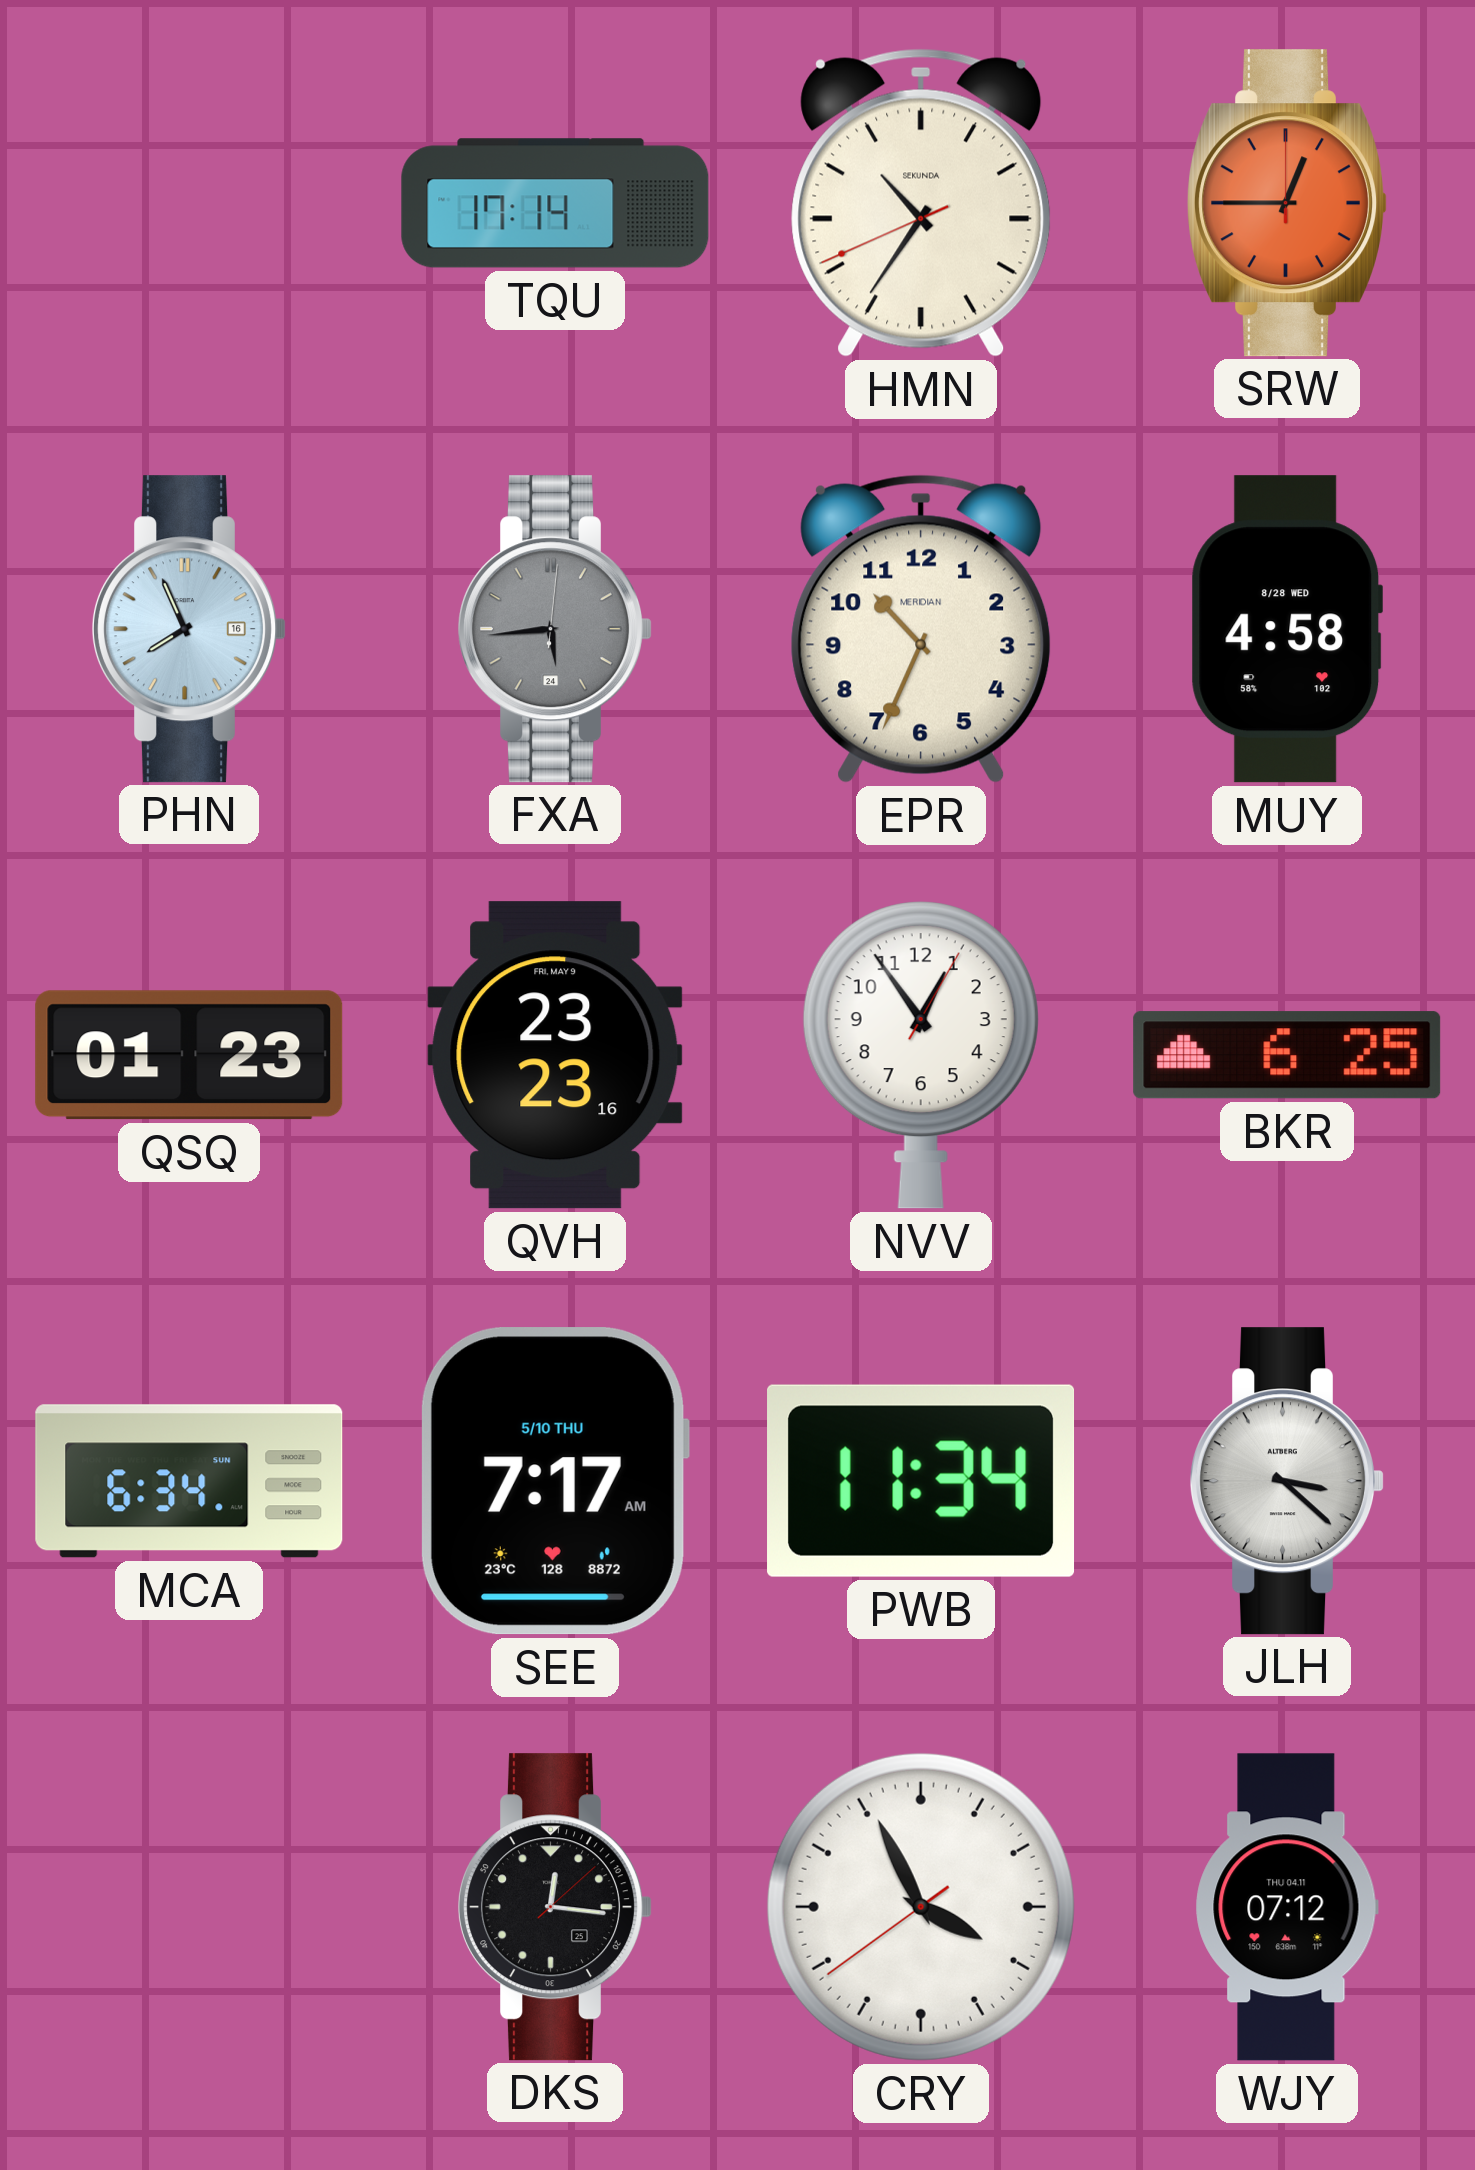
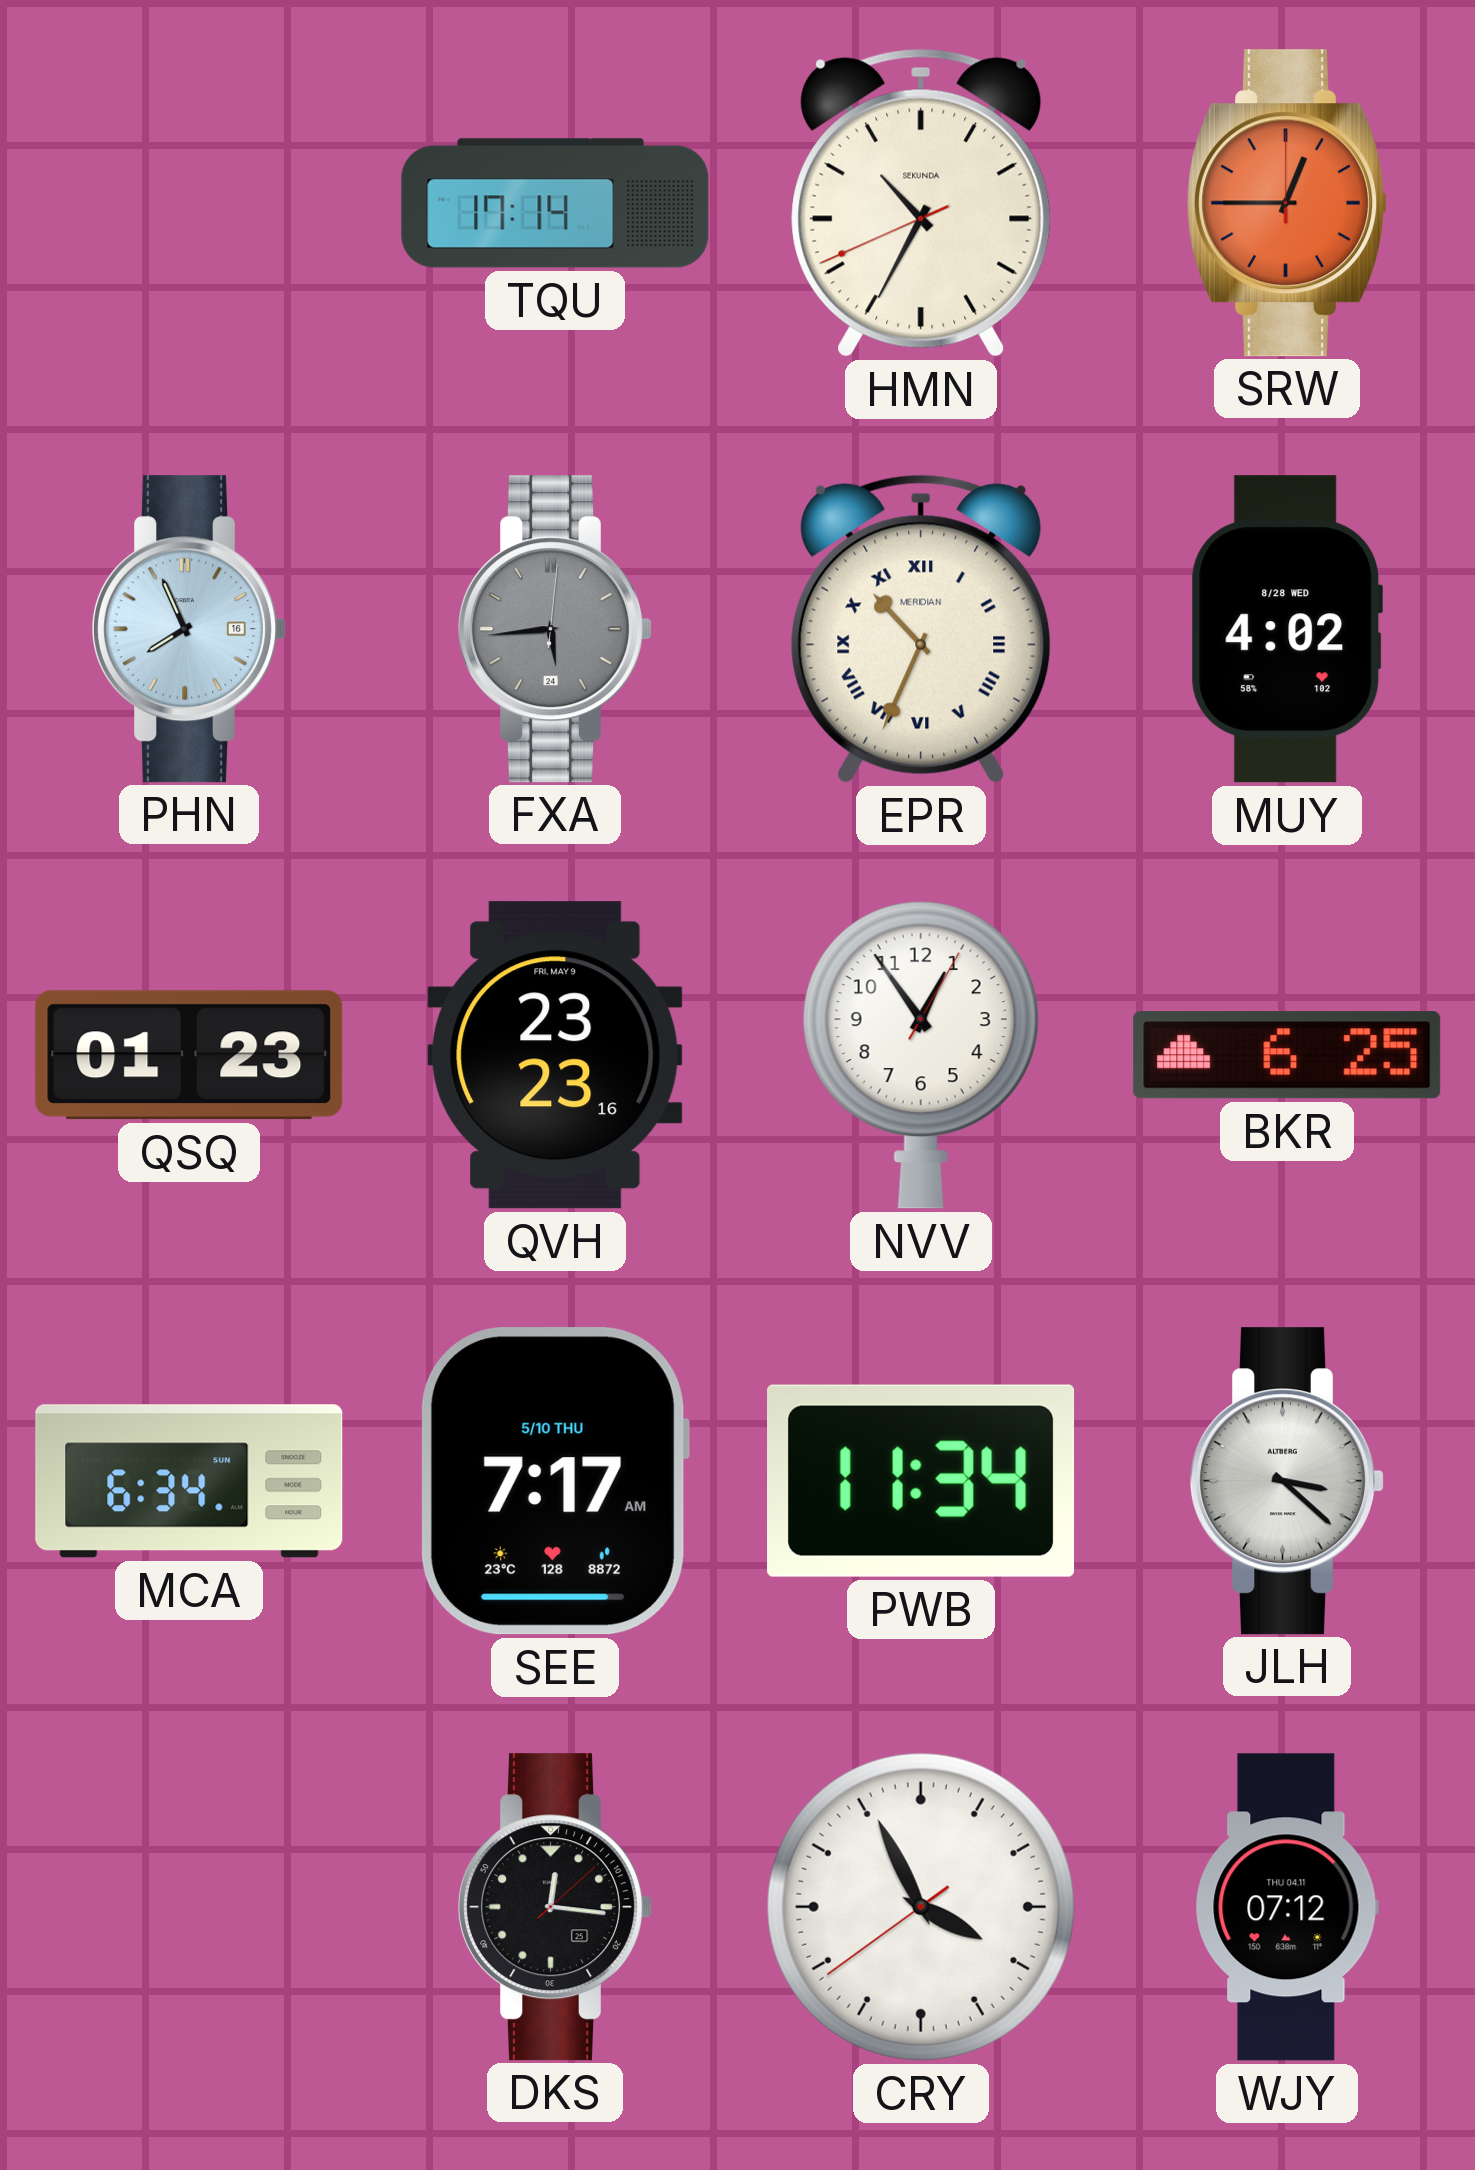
HMN: 10:35 -> 10:34 (921, 203)
EPR numerals: Arabic -> Roman (921, 629)
MUY: 4:58 -> 4:02 (1286, 629)
